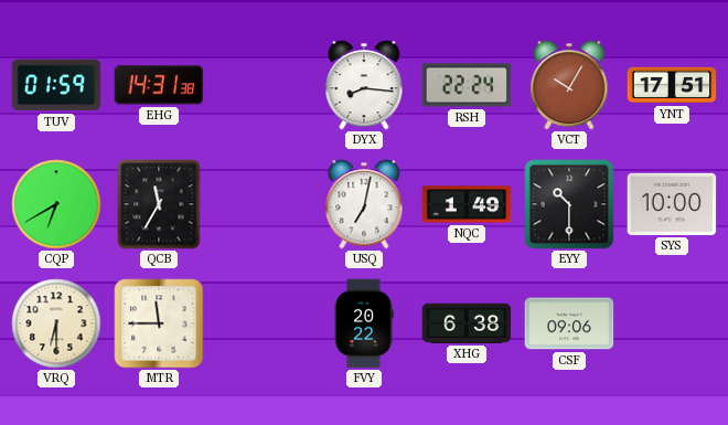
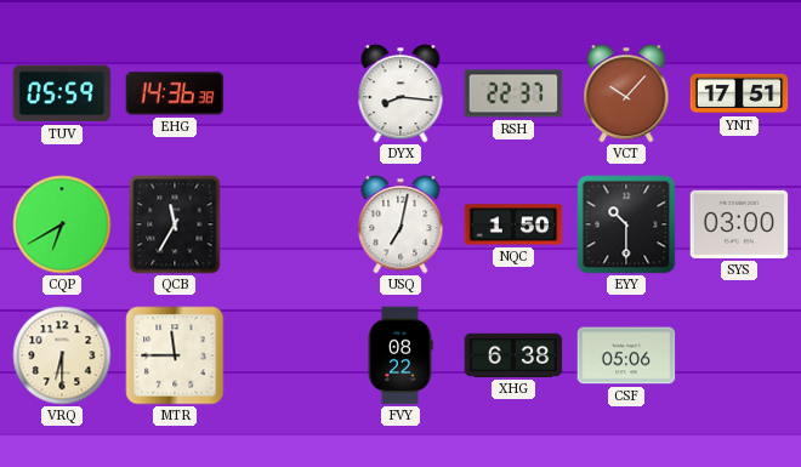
TUV: 01:59 -> 05:59 (62, 93)
EHG: 14:31 -> 14:36 (175, 93)
RSH: 22:24 -> 22:37 (513, 93)
VCT: 10:05 -> 10:07 (626, 93)
NQC: 1:49 -> 1:50 (513, 224)
SYS: 10:00 -> 03:00 (739, 224)
FVY: 20:22 -> 08:22 (400, 355)
CSF: 09:06 -> 05:06 (626, 355)
